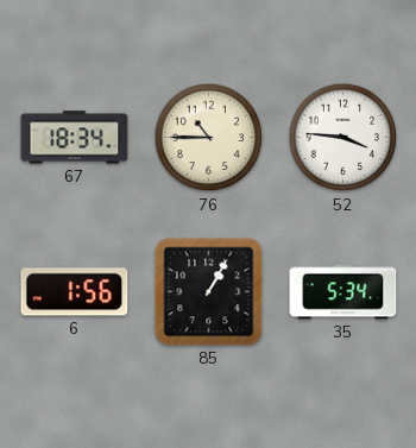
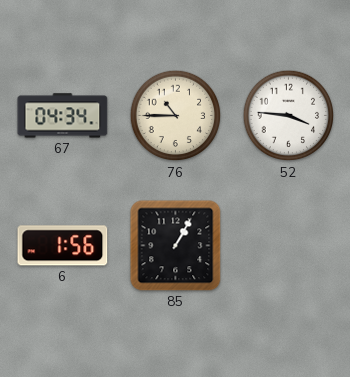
67: 18:34 -> 04:34 (63, 116)
35: 5:34 -> none (343, 292)
